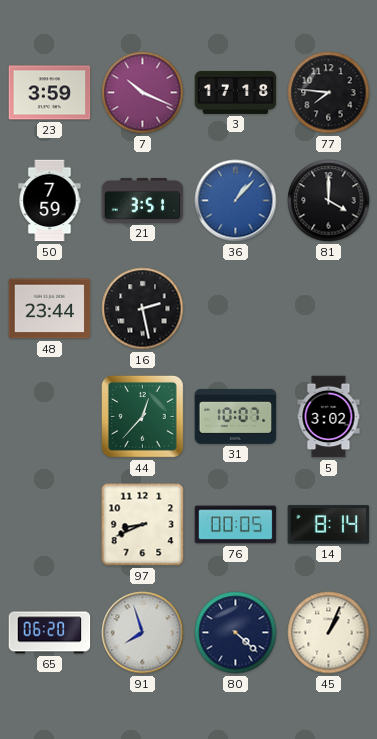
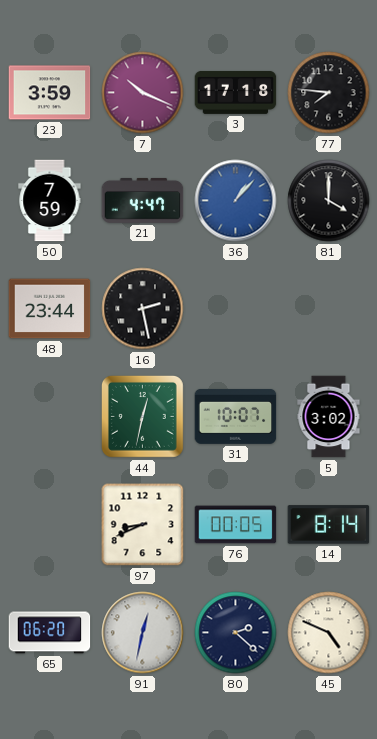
21: 3:51 -> 4:47 (143, 200)
44: 12:37 -> 12:32 (142, 416)
91: 7:57 -> 12:32 (143, 633)
80: 4:22 -> 2:22 (236, 633)
45: 1:04 -> 4:49 (329, 633)
